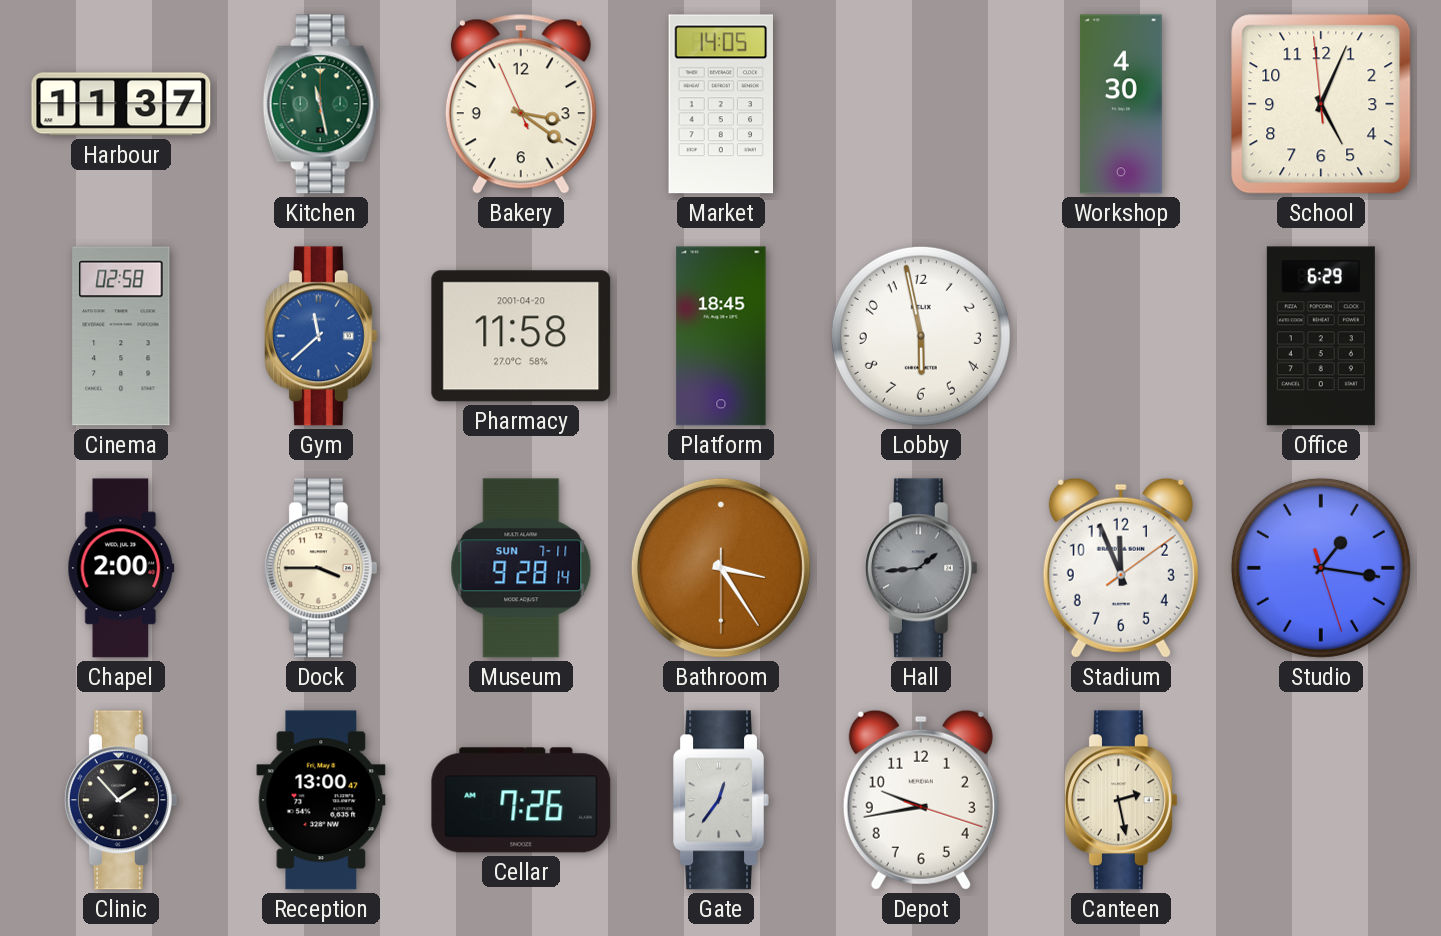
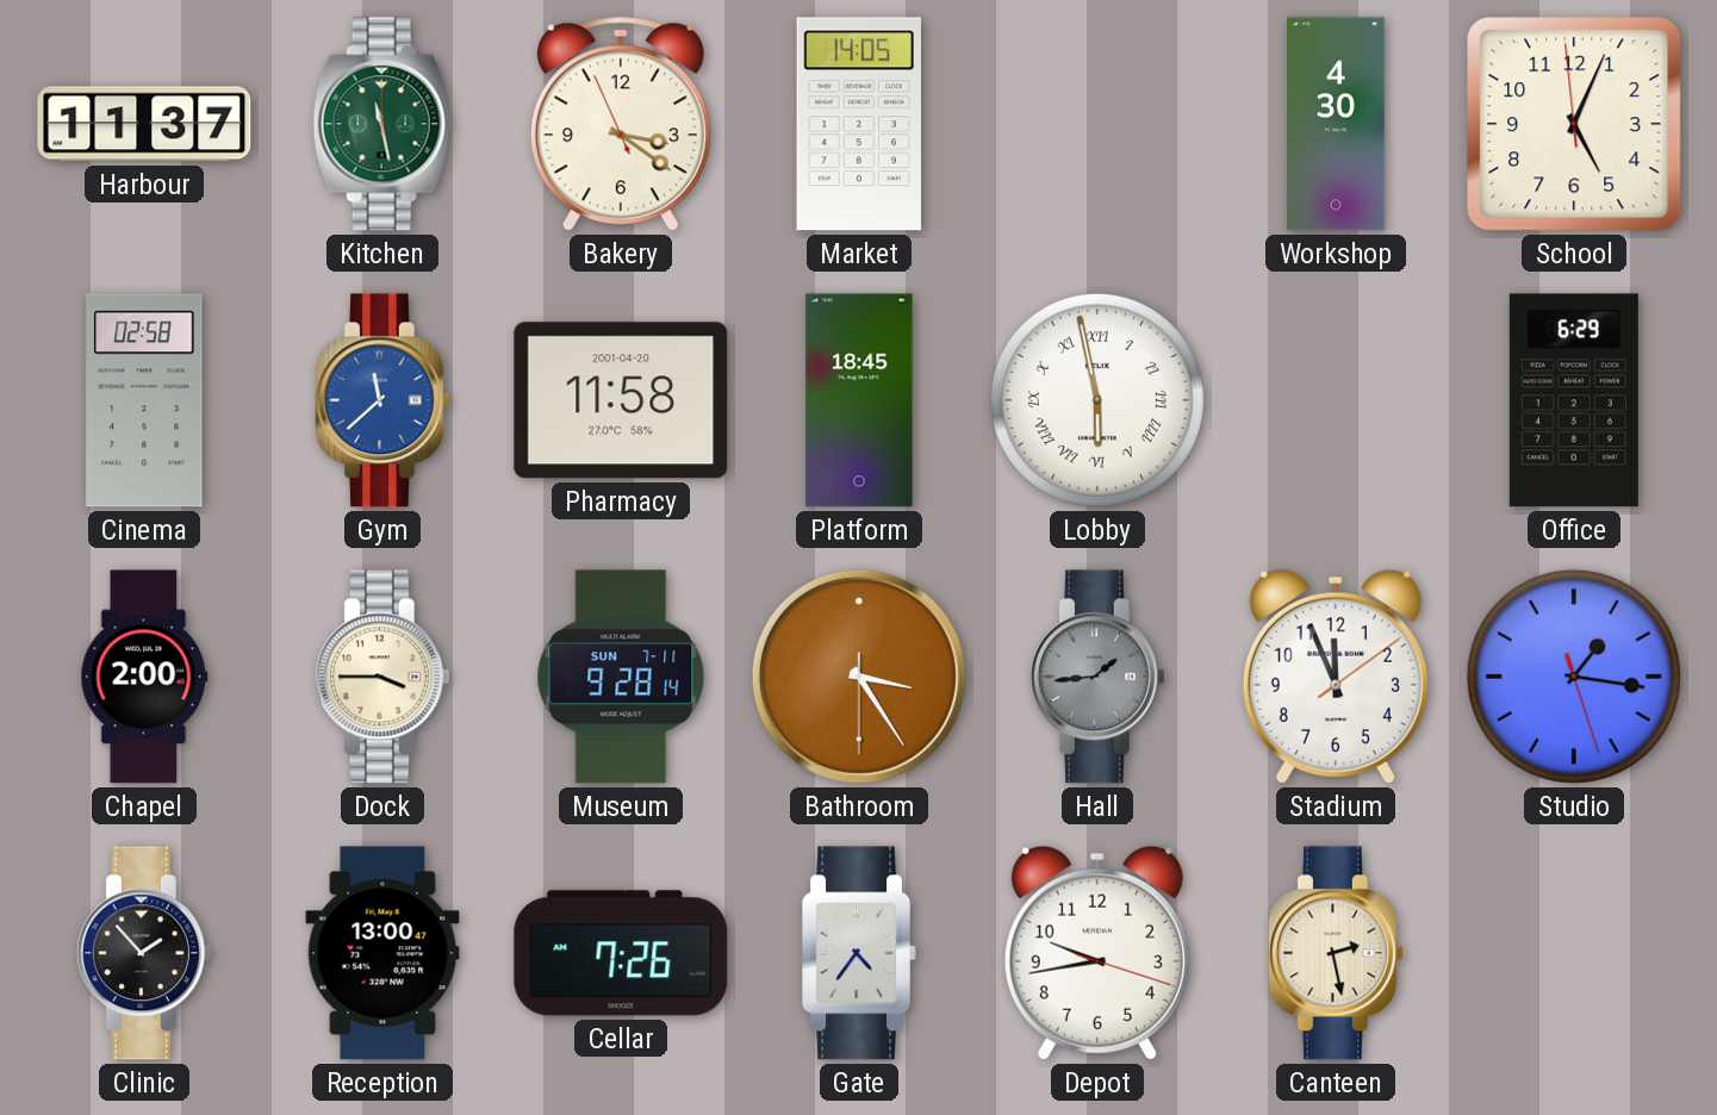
Lobby numerals: Arabic -> Roman (1097, 400)
Gate: 12:36 -> 4:36 (859, 953)
